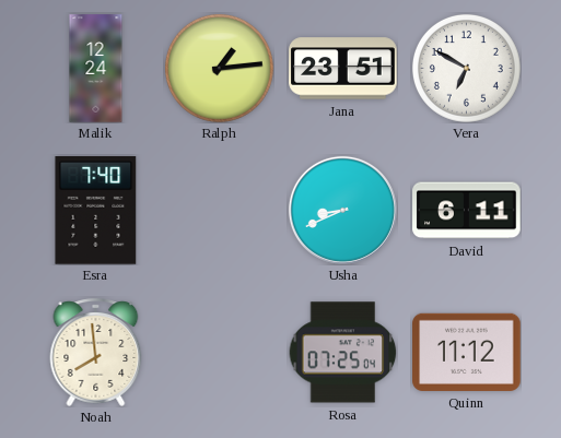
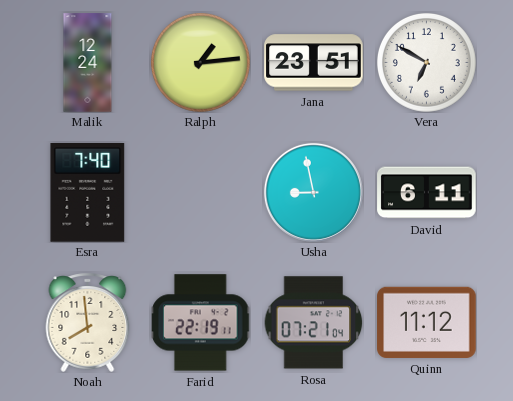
Usha: 8:41 -> 8:58 (313, 192)
Farid: none -> 22:19 (201, 323)
Rosa: 07:25 -> 07:21 (313, 323)
